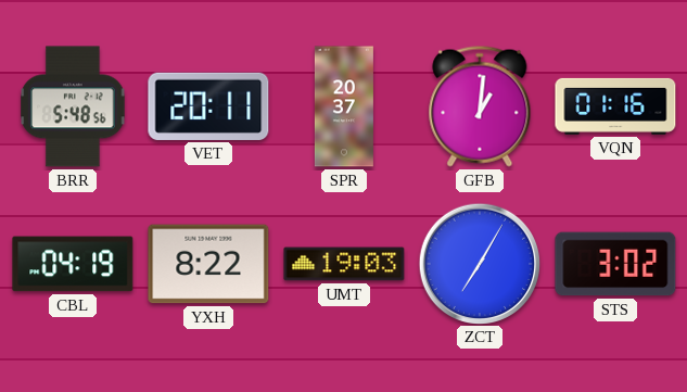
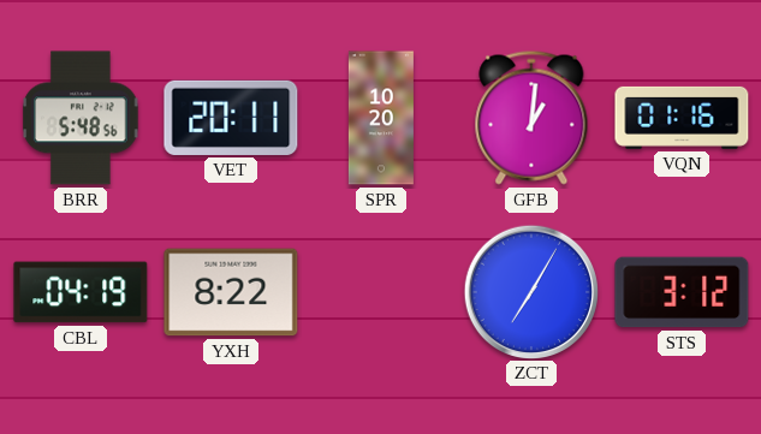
SPR: 20:37 -> 10:20 (381, 118)
UMT: 19:03 -> none (344, 264)
STS: 3:02 -> 3:12 (682, 292)
